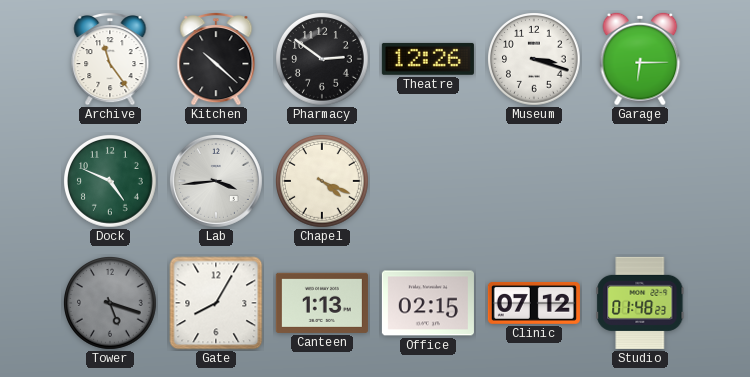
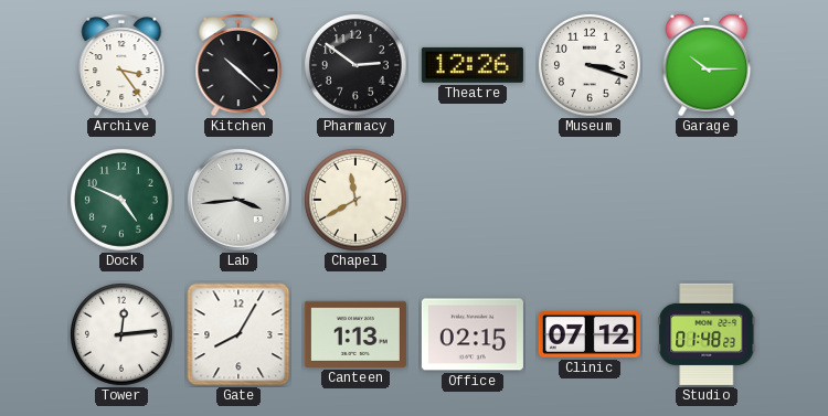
Archive: 11:24 -> 3:24 (121, 66)
Garage: 6:15 -> 10:15 (707, 65)
Chapel: 4:19 -> 11:40 (357, 201)
Tower: 5:18 -> 12:14 (123, 335)
Tower dial: grey -> white (123, 335)
